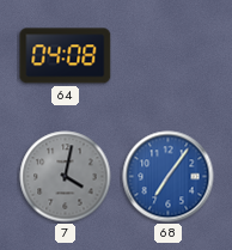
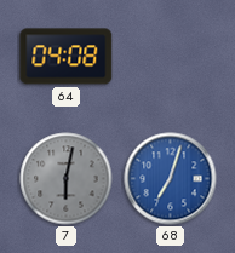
7: 4:02 -> 6:02 (67, 179)
68: 7:06 -> 7:03 (171, 179)
